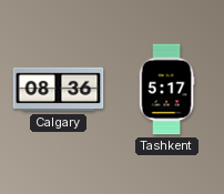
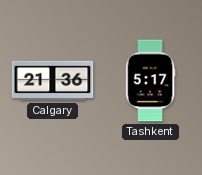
Calgary: 08:36 -> 21:36 (53, 81)
